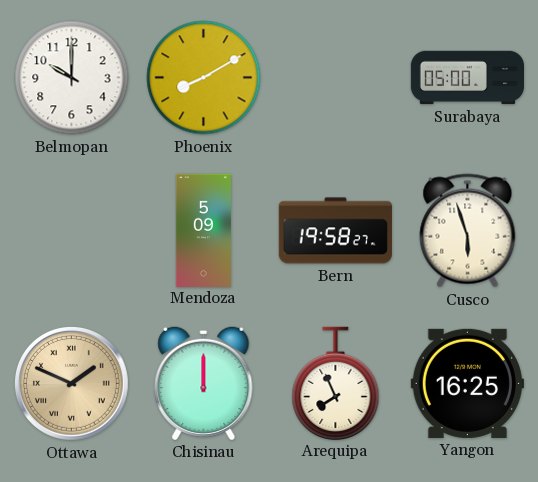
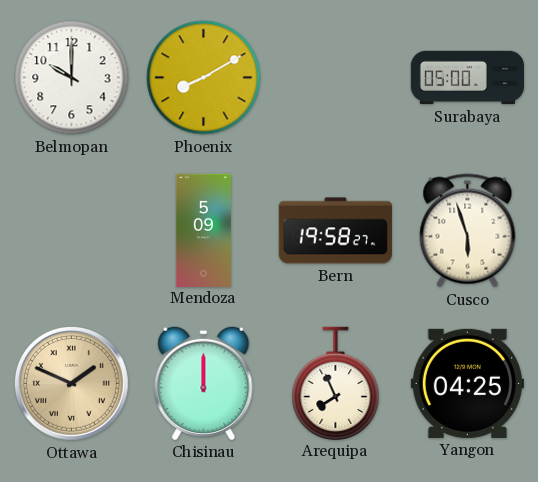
Yangon: 16:25 -> 04:25 (467, 383)
